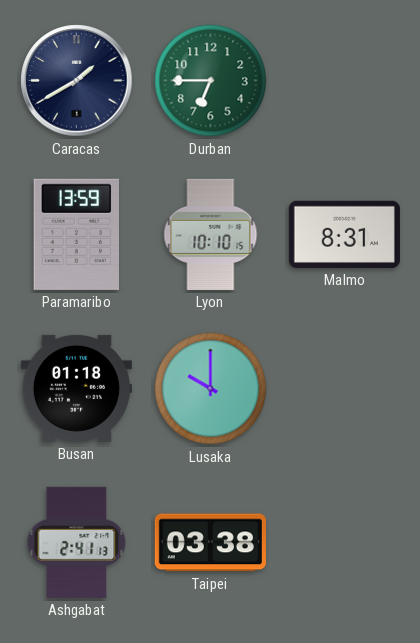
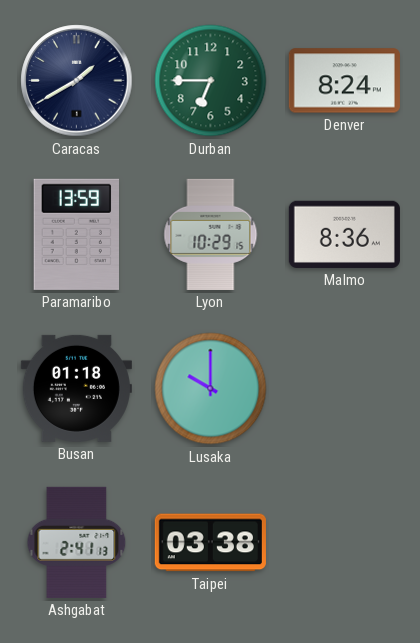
Denver: none -> 8:24 (344, 81)
Lyon: 10:10 -> 10:29 (211, 234)
Malmo: 8:31 -> 8:36 (344, 234)
